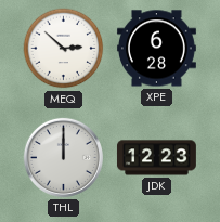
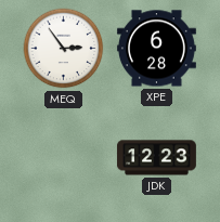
MEQ: 2:52 -> 2:54 (64, 49)
THL: 12:00 -> none (63, 157)
